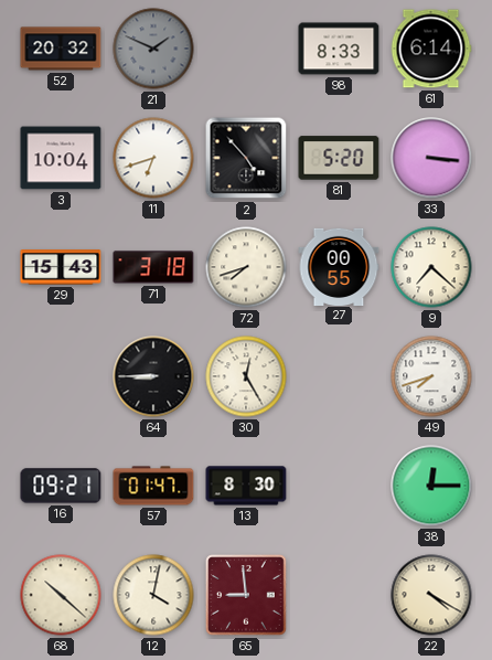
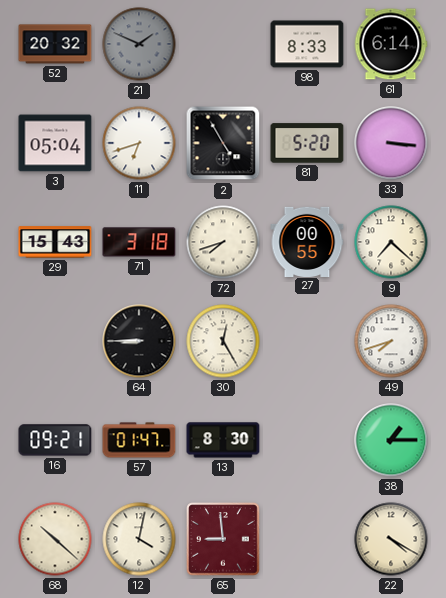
3: 10:04 -> 05:04 (55, 143)
2: 4:53 -> 4:55 (223, 143)
38: 12:15 -> 1:15 (391, 440)
